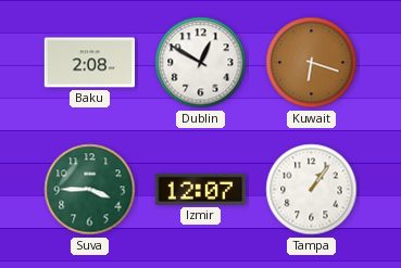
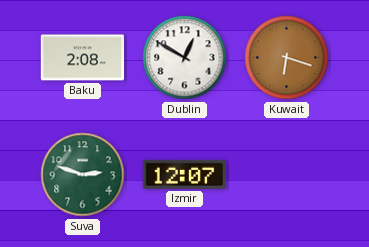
Suva: 3:45 -> 2:48 (83, 175)
Tampa: 1:06 -> none (312, 190)
